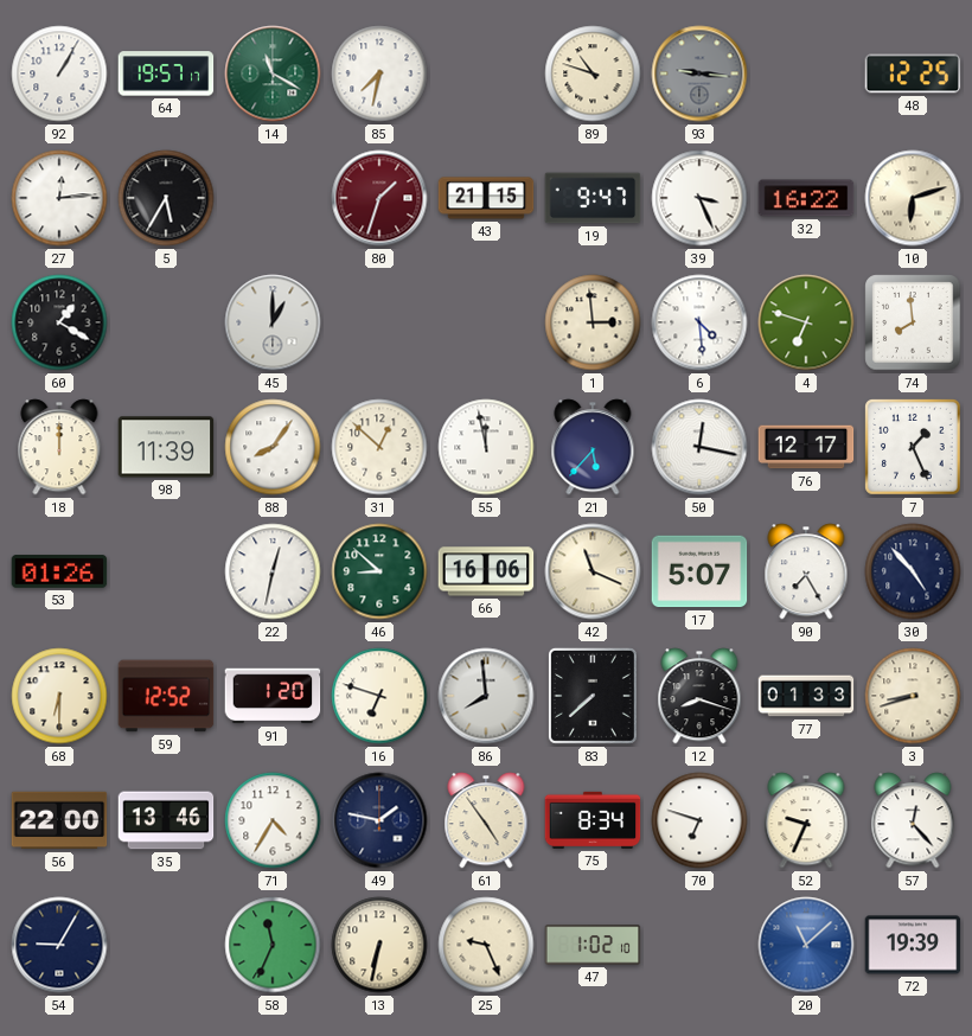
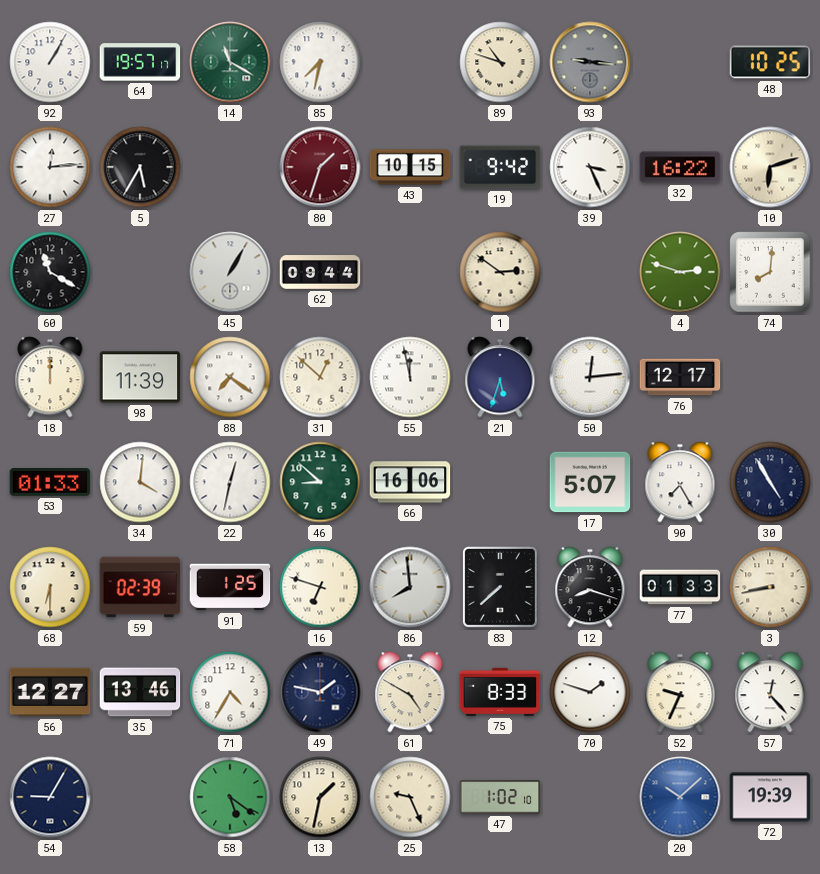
48: 12:25 -> 10:25 (770, 62)
43: 21:15 -> 10:15 (410, 167)
19: 9:47 -> 9:42 (500, 167)
60: 1:20 -> 11:20 (50, 272)
45: 1:00 -> 1:05 (230, 272)
62: none -> 09:44 (320, 272)
1: 2:59 -> 2:51 (500, 272)
6: 4:29 -> none (699, 322)
4: 6:48 -> 2:48 (680, 272)
74: 7:59 -> 8:01 (770, 272)
88: 8:06 -> 7:21 (230, 377)
21: 5:37 -> 5:33 (500, 377)
50: 12:17 -> 12:14 (590, 377)
7: 1:26 -> none (914, 448)
53: 01:26 -> 01:33 (50, 482)
34: none -> 4:01 (140, 482)
42: 11:19 -> none (593, 571)
30: 4:53 -> 4:55 (770, 482)
59: 12:52 -> 02:39 (140, 587)
91: 1:20 -> 1:25 (230, 587)
3: 8:42 -> 8:43 (770, 587)
56: 22:00 -> 12:27 (50, 692)
61: 4:54 -> 4:50 (410, 692)
75: 8:34 -> 8:33 (500, 692)
70: 6:48 -> 1:48 (590, 692)
58: 11:34 -> 5:21 (230, 797)
13: 6:32 -> 1:32 (320, 797)
20: 11:08 -> 10:08 (680, 797)
